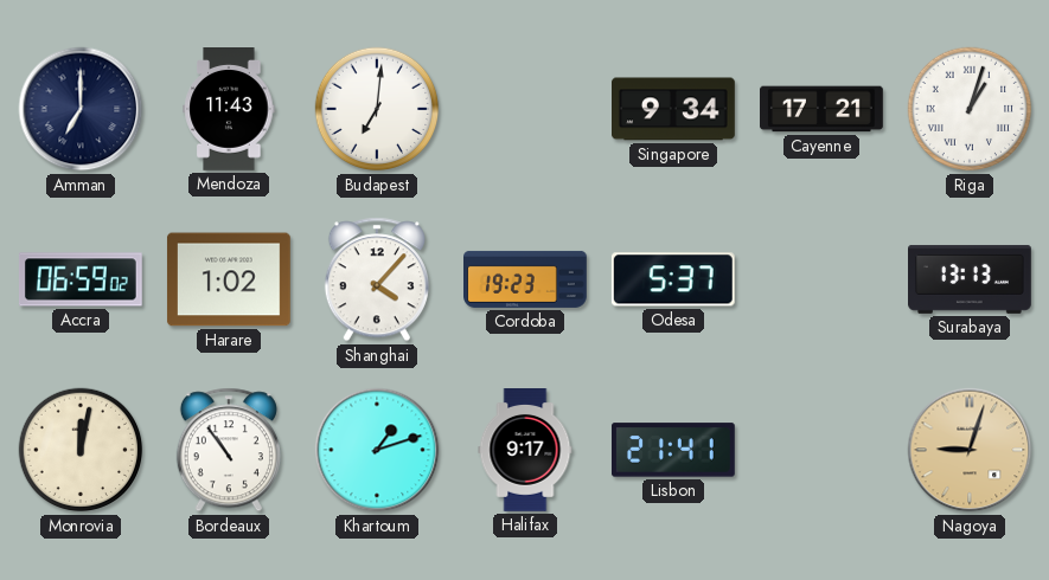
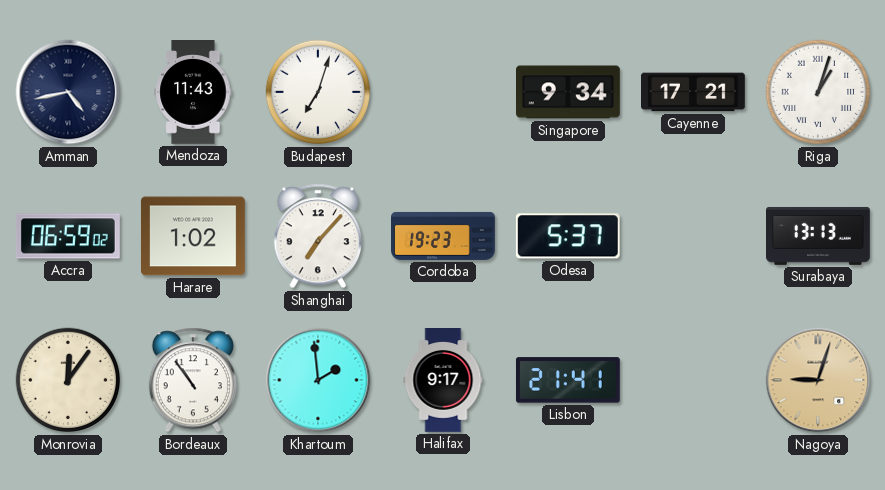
Amman: 7:00 -> 4:43 (68, 92)
Budapest: 7:01 -> 7:03 (318, 92)
Shanghai: 4:07 -> 7:07 (318, 236)
Monrovia: 12:02 -> 12:06 (68, 380)
Khartoum: 1:12 -> 1:59 (318, 380)
